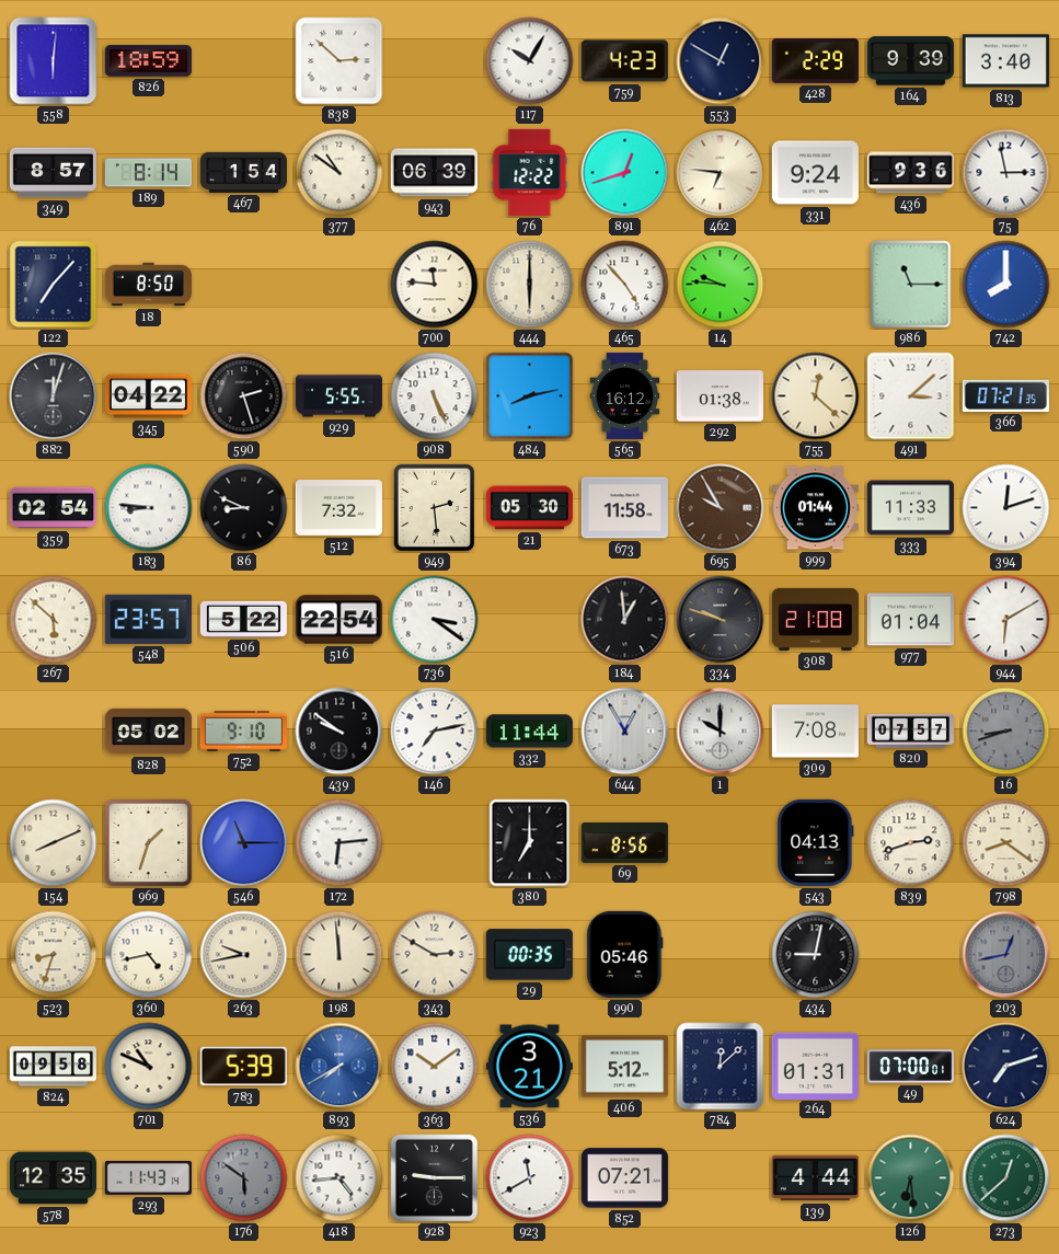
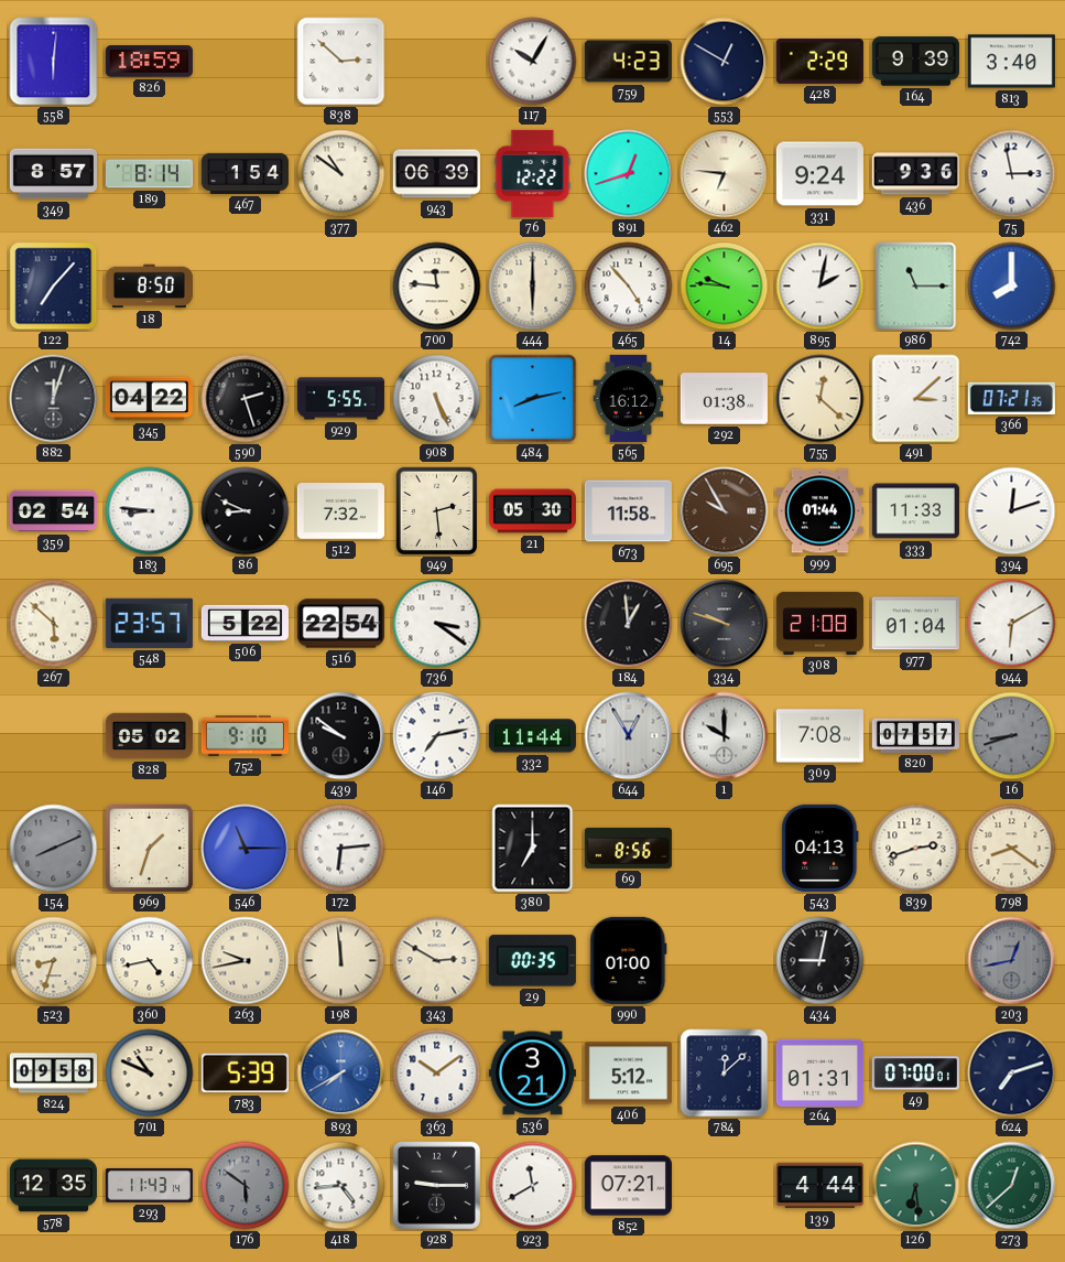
895: none -> 2:02 (821, 287)
154 dial: cream -> grey (54, 849)
990: 05:46 -> 01:00 (629, 960)
